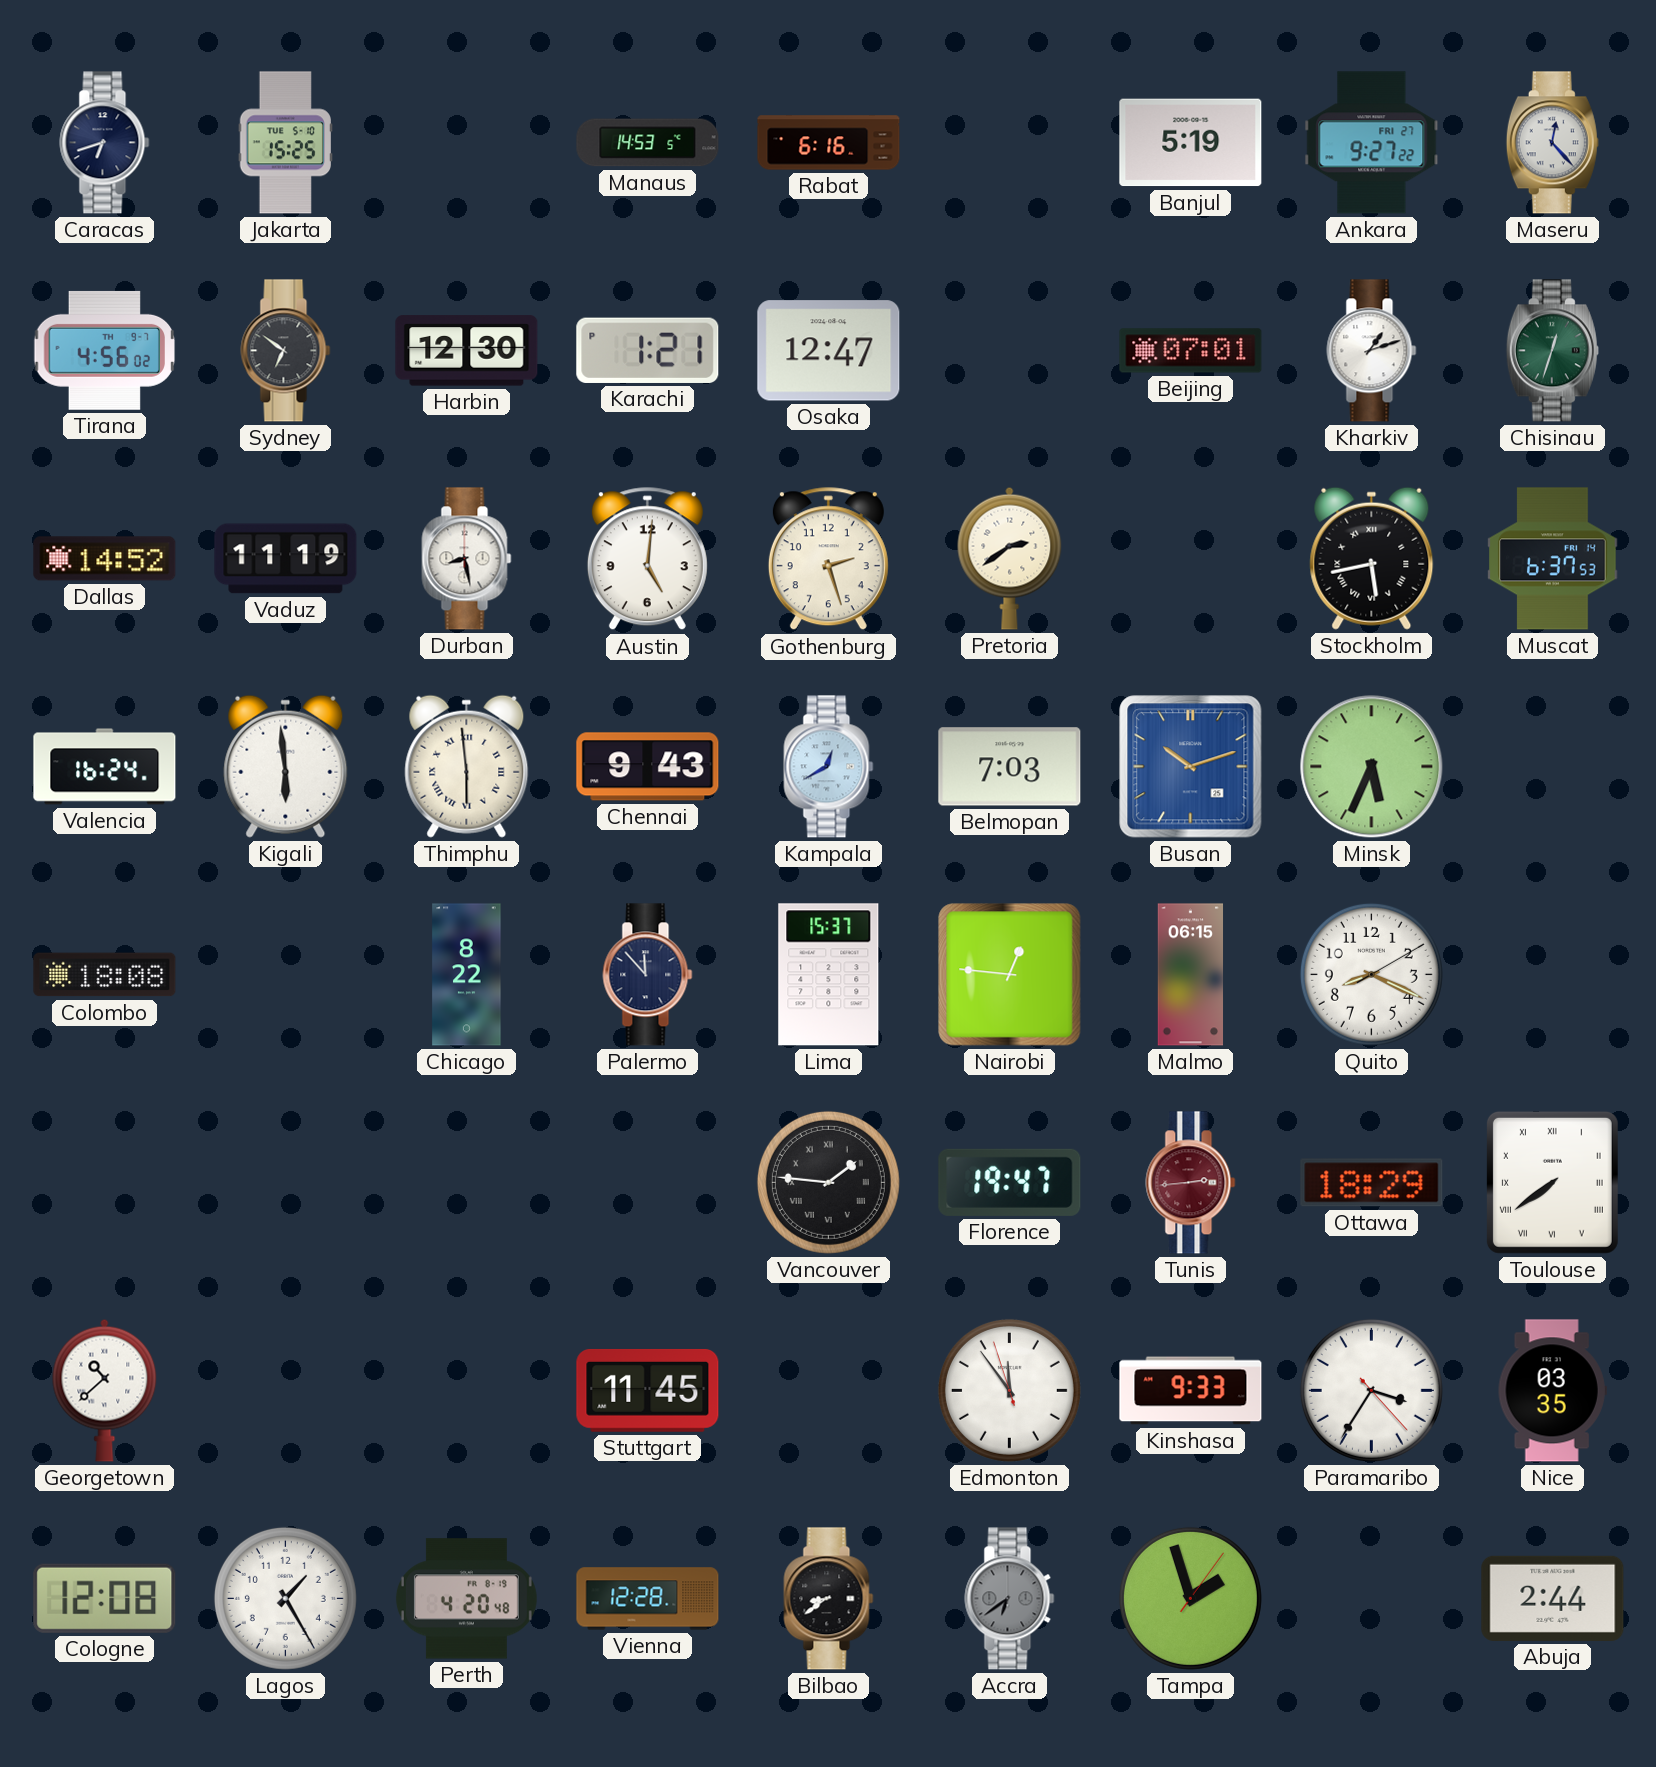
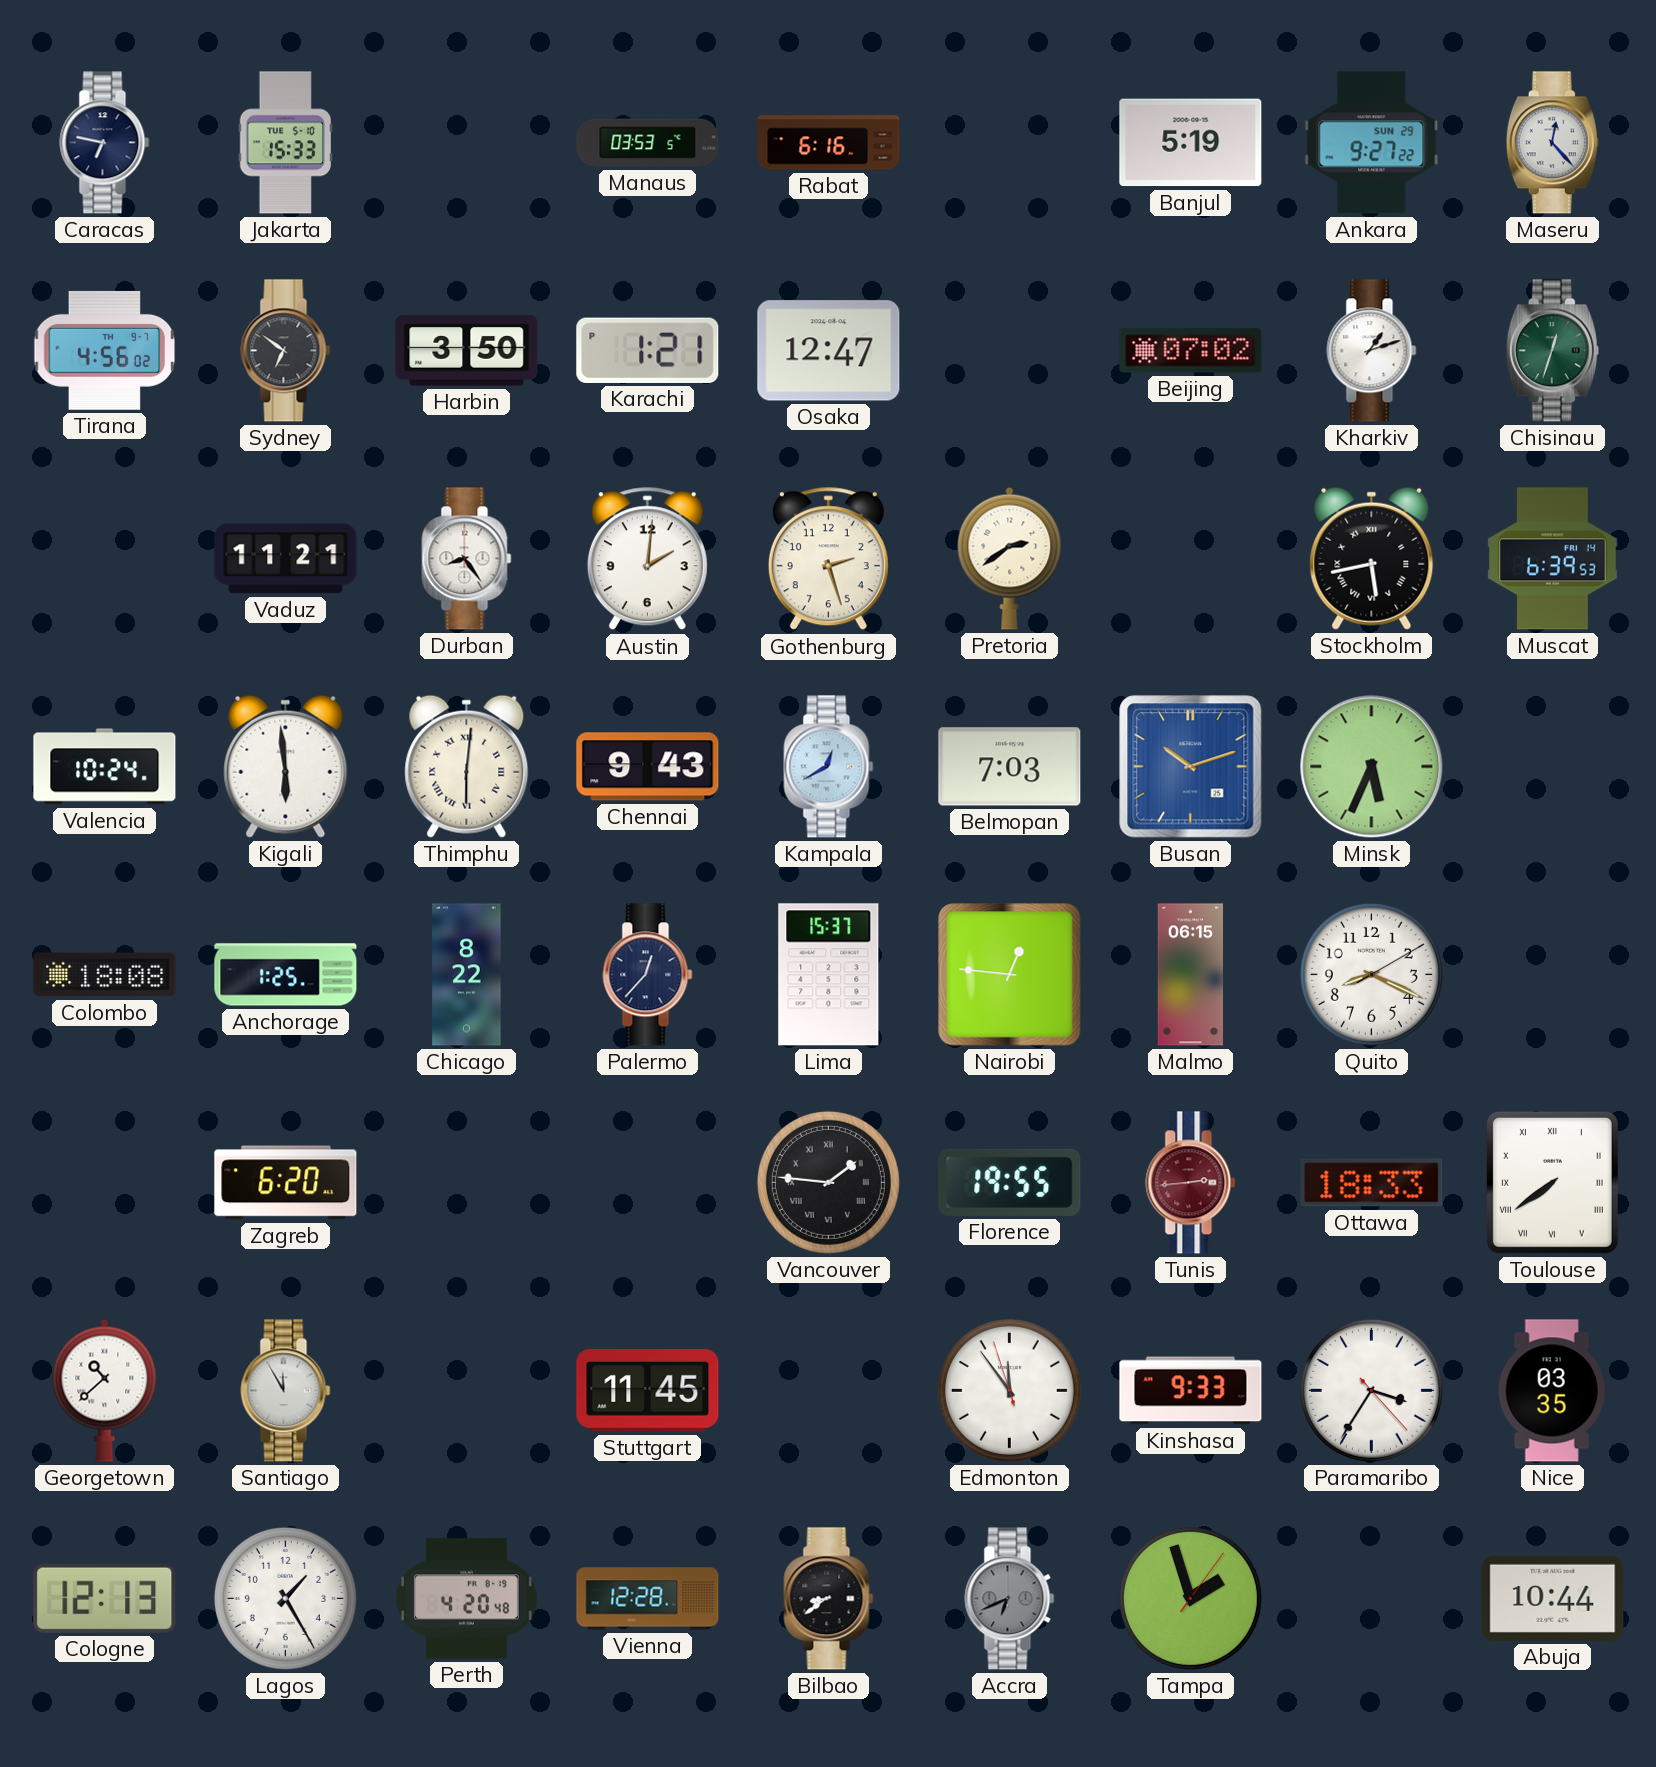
Caracas: 6:42 -> 6:47 (105, 143)
Jakarta: 15:25 -> 15:33 (285, 143)
Manaus: 14:53 -> 03:53 (648, 143)
Ankara date: FRI 27 -> SUN 29 (1372, 143)
Harbin: 12:30 -> 3:50 (467, 351)
Beijing: 07:01 -> 07:02 (1191, 351)
Dallas: 14:52 -> none (105, 559)
Vaduz: 11:19 -> 11:21 (286, 559)
Durban: 8:28 -> 8:24 (467, 559)
Austin: 5:01 -> 2:01 (647, 559)
Muscat: 6:37 -> 6:39 (1553, 559)
Valencia: 16:24 -> 10:24 (105, 767)
Thimphu: 5:59 -> 6:01 (467, 766)
Anchorage: none -> 1:25 (286, 975)
Palermo: 11:53 -> 12:37 (648, 975)
Zagreb: none -> 6:20 (286, 1183)
Florence: 19:47 -> 19:55 (1010, 1182)
Ottawa: 18:29 -> 18:33 (1372, 1183)
Santiago: none -> 11:55 (286, 1391)
Cologne: 12:08 -> 12:13 (105, 1598)
Accra: 6:39 -> 6:41 (1010, 1599)
Abuja: 2:44 -> 10:44 (1553, 1598)
